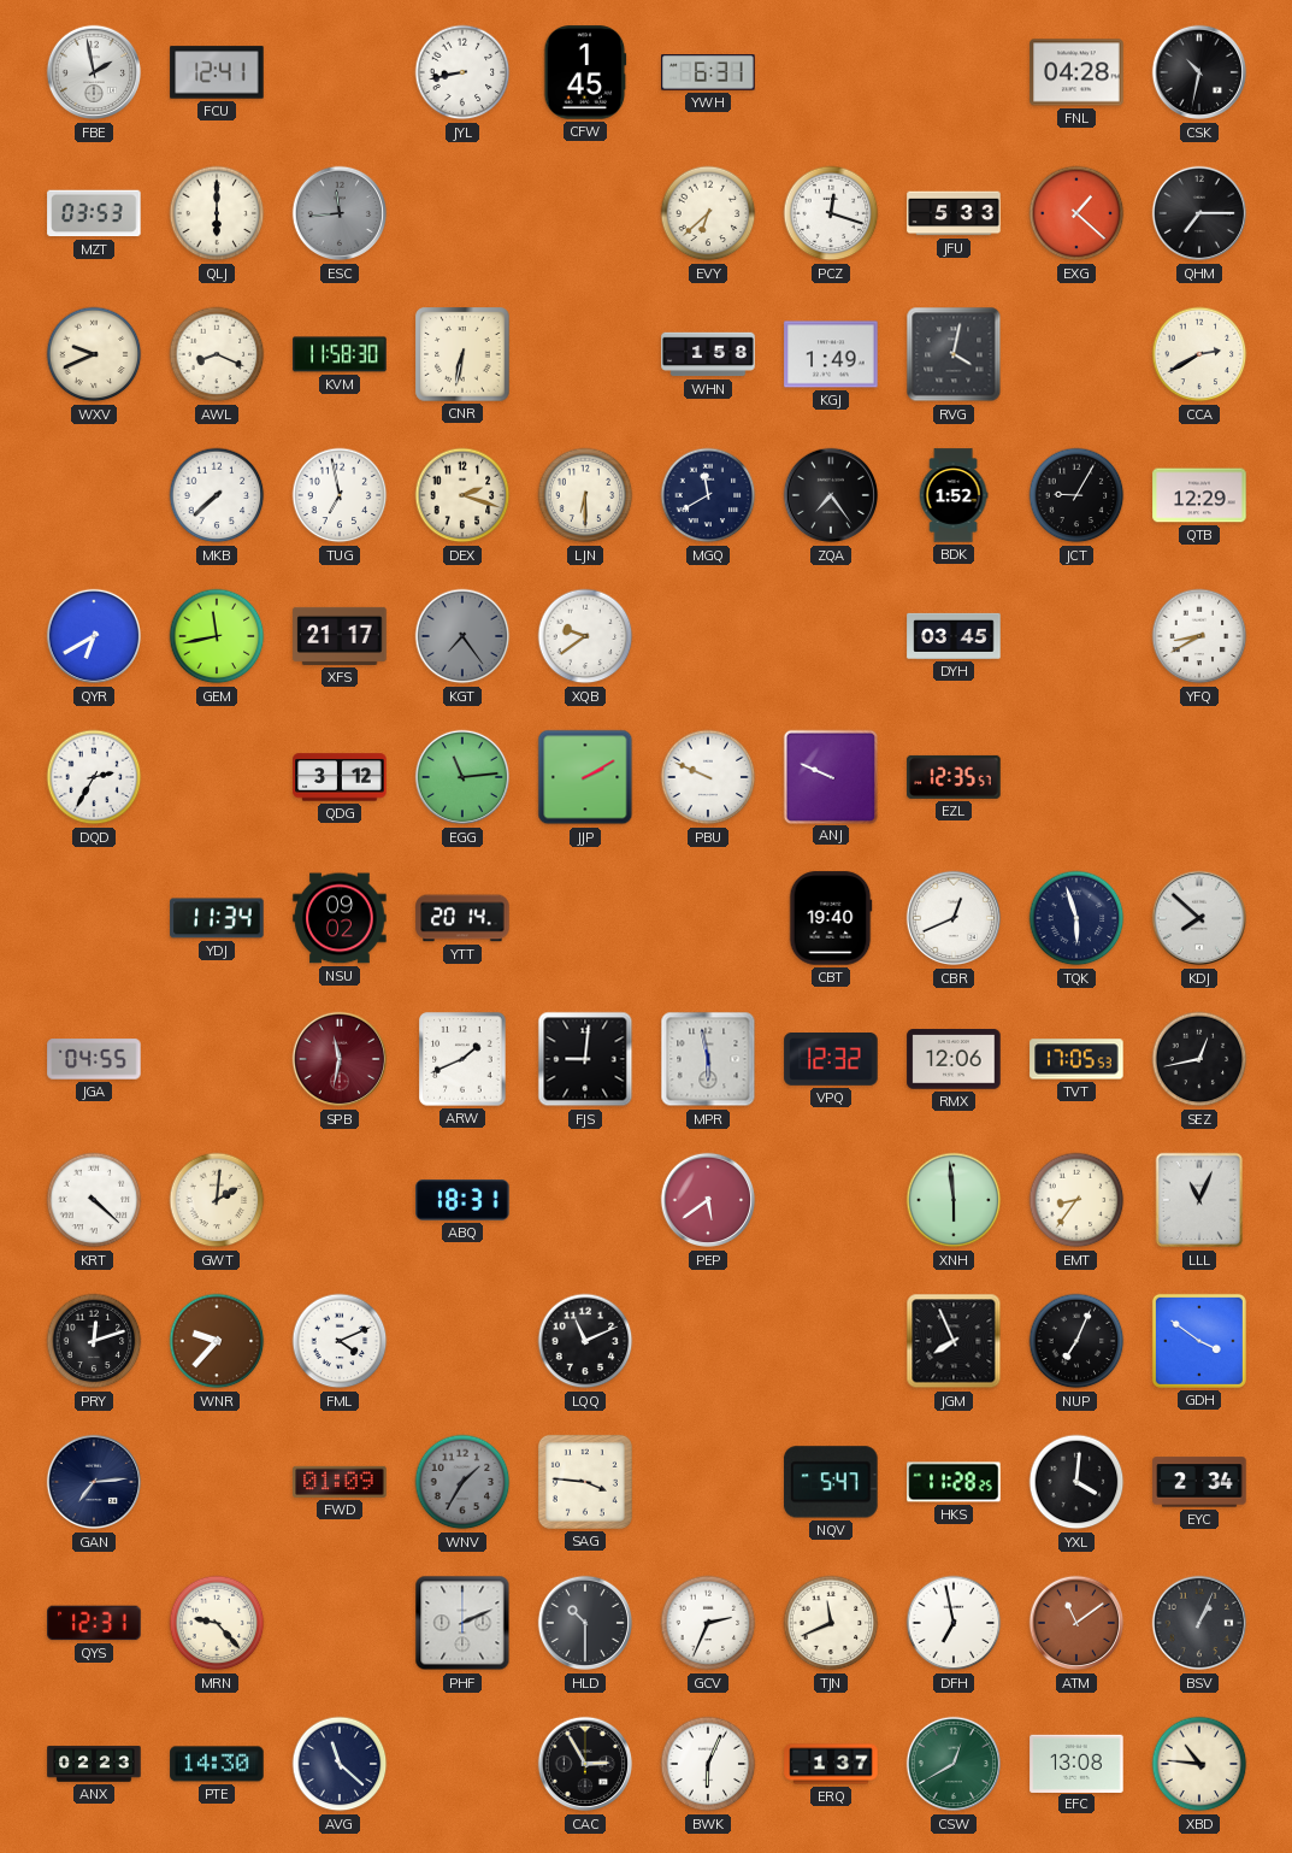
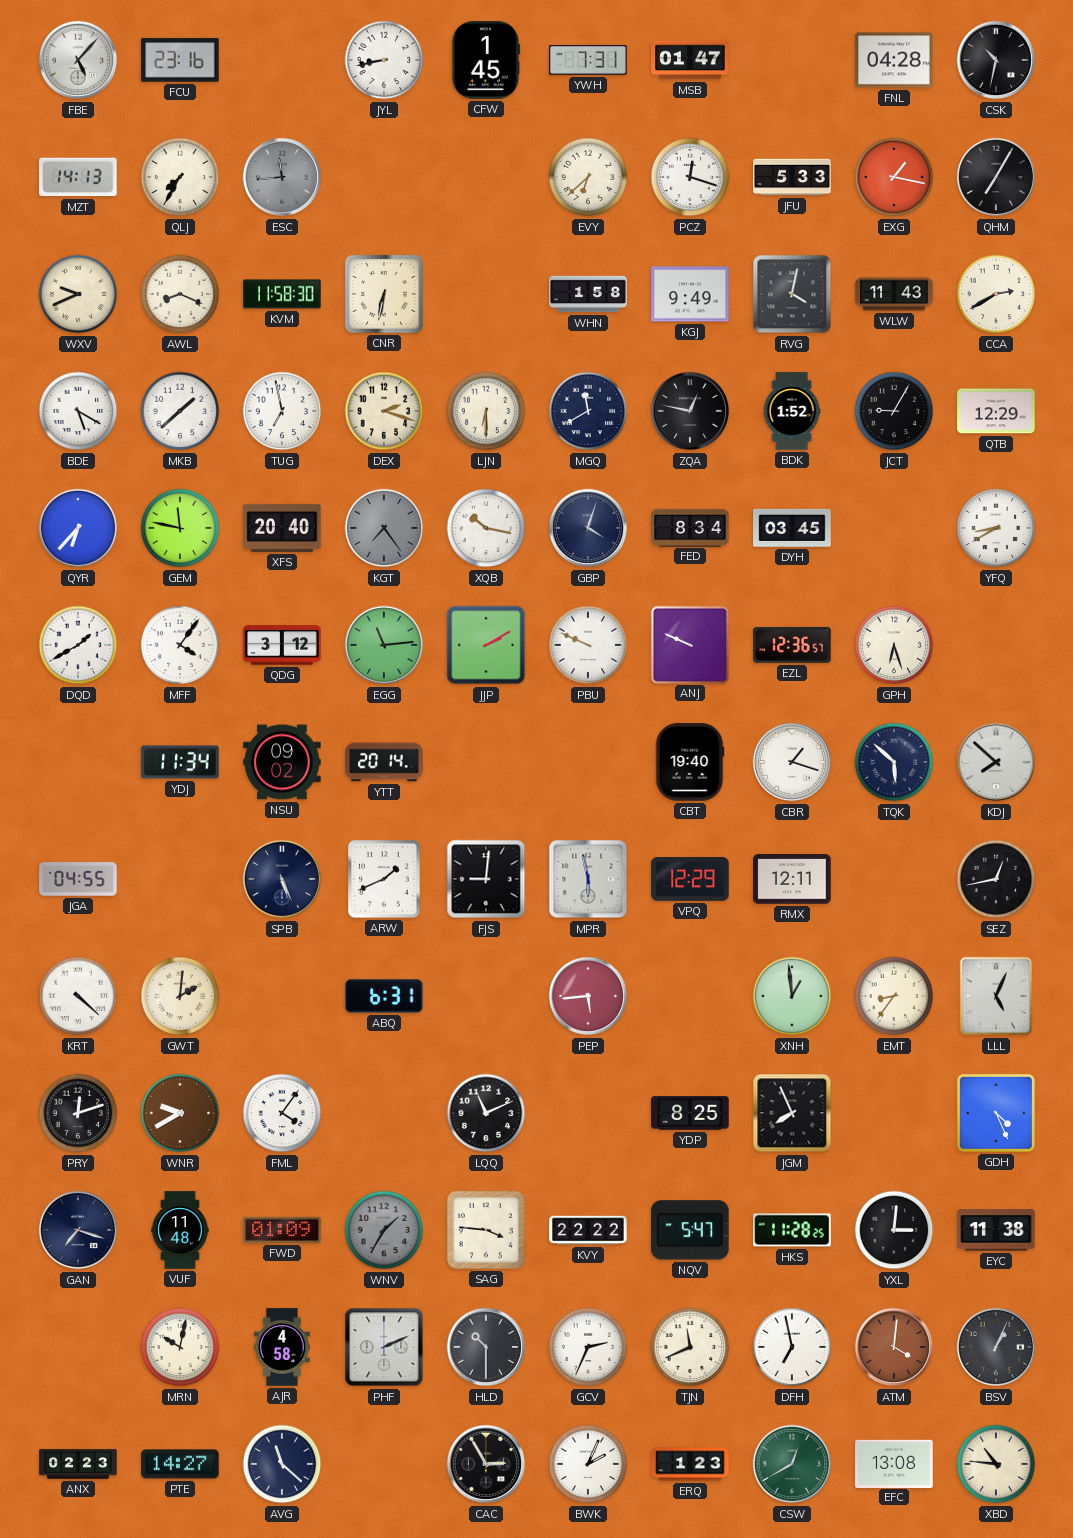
FBE: 1:58 -> 5:07 (78, 60)
FCU: 12:41 -> 23:16 (180, 60)
YWH: 6:31 -> 7:31 (588, 60)
MSB: none -> 01:47 (690, 60)
MZT: 03:53 -> 14:13 (78, 177)
QLJ: 6:00 -> 7:35 (180, 177)
EXG: 1:22 -> 1:17 (894, 177)
QHM: 7:15 -> 7:05 (996, 177)
KGJ: 1:49 -> 9:49 (690, 294)
WLW: none -> 11:43 (894, 294)
BDE: none -> 5:20 (78, 411)
MKB: 7:38 -> 1:38 (180, 411)
ZQA: 7:24 -> 12:47 (690, 411)
QYR: 6:40 -> 6:37 (78, 528)
GEM: 11:43 -> 11:47 (180, 528)
XFS: 21:17 -> 20:40 (282, 528)
XQB: 9:39 -> 10:17 (486, 528)
GBP: none -> 4:03 (588, 528)
FED: none -> 8:34 (690, 527)
DQD: 2:35 -> 1:40 (78, 645)
MFF: none -> 4:06 (180, 645)
EZL: 12:35 -> 12:36 (792, 645)
GPH: none -> 6:27 (894, 645)
CBR: 12:41 -> 1:18 (792, 762)
TQK: 5:57 -> 5:52 (894, 762)
SPB: 11:32 -> 5:26 (282, 879)
SPB dial: burgundy -> navy (282, 879)
VPQ: 12:32 -> 12:29 (690, 880)
RMX: 12:06 -> 12:11 (792, 879)
TVT: 17:05 -> none (1076, 1059)
ABQ: 18:31 -> 6:31 (384, 996)
PEP: 5:39 -> 5:44 (588, 996)
XNH: 5:59 -> 12:59 (792, 996)
LLL: 11:04 -> 5:04 (996, 996)
WNR: 9:37 -> 9:40 (180, 1113)
FML: 4:11 -> 4:06 (282, 1113)
YDP: none -> 8:25 (690, 1113)
NUP: 7:04 -> none (1076, 1341)
GDH: 3:51 -> 4:26 (996, 1113)
GAN: 7:14 -> 7:18 (78, 1230)
VUF: none -> 11:48 (180, 1230)
KVY: none -> 22:22 (588, 1230)
YXL: 4:01 -> 3:01 (894, 1230)
EYC: 2:34 -> 11:38 (996, 1230)
QYS: 12:31 -> none (94, 1623)
MRN: 9:23 -> 10:02 (180, 1347)
AJR: none -> 4:58 (282, 1347)
ATM: 11:09 -> 4:01 (894, 1347)
PTE: 14:30 -> 14:27 (180, 1464)
BWK: 6:04 -> 2:04 (588, 1464)
ERQ: 1:37 -> 1:23 (690, 1464)
